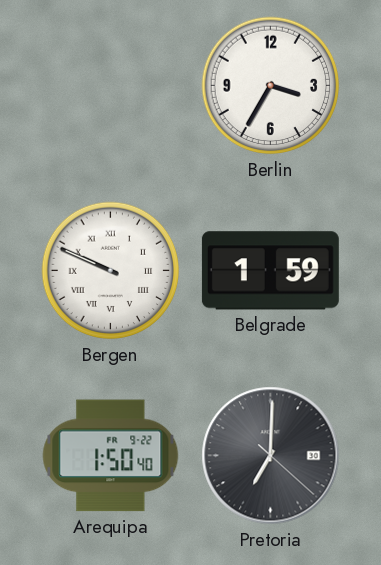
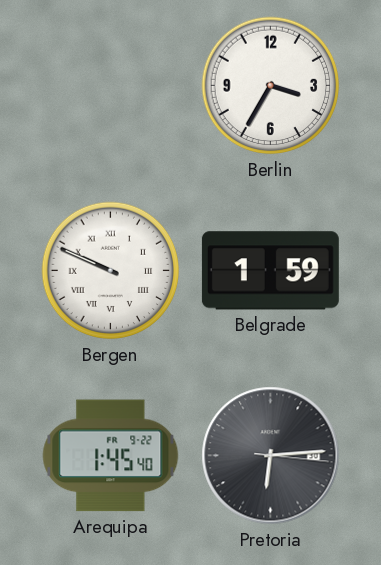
Arequipa: 1:50 -> 1:45 (111, 456)
Pretoria: 7:00 -> 6:14 (271, 456)
